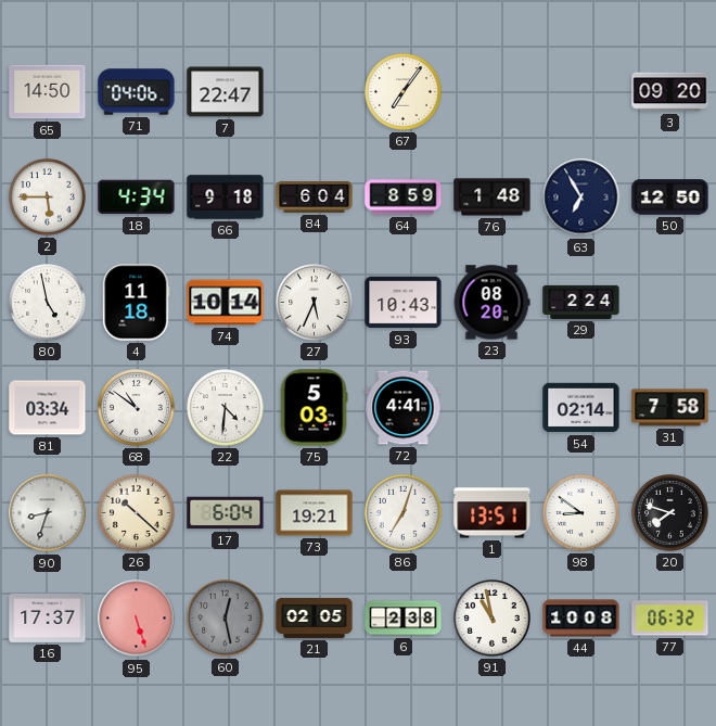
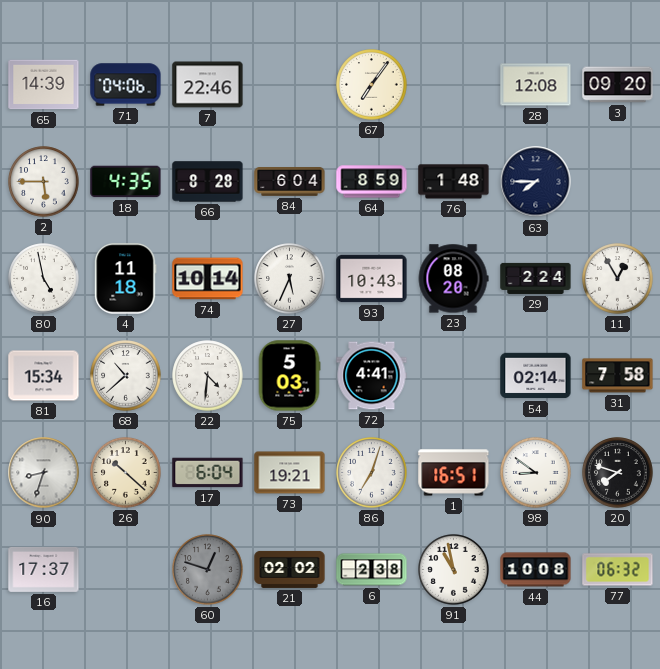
65: 14:50 -> 14:39 (44, 85)
7: 22:47 -> 22:46 (208, 85)
28: none -> 12:08 (536, 85)
18: 4:34 -> 4:35 (126, 182)
66: 9:18 -> 8:28 (208, 182)
63: 6:55 -> 7:45 (536, 182)
50: 12:50 -> none (670, 198)
11: none -> 12:55 (618, 279)
81: 03:34 -> 15:34 (44, 376)
68: 10:51 -> 10:38 (126, 376)
1: 13:51 -> 16:51 (454, 473)
95: 5:27 -> none (137, 619)
60: 12:28 -> 12:48 (208, 570)
21: 02:05 -> 02:02 (290, 569)
